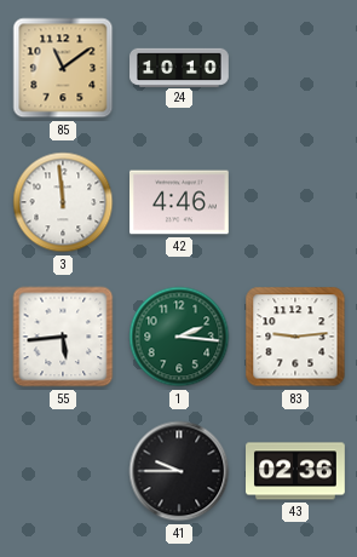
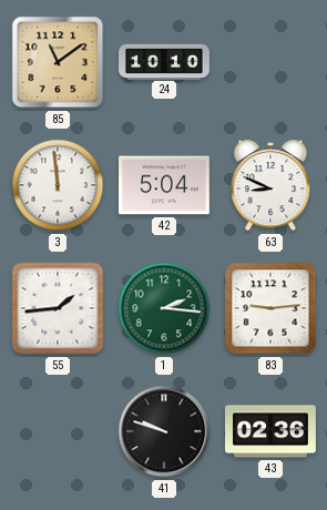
42: 4:46 -> 5:04 (165, 185)
63: none -> 8:49 (270, 185)
55: 5:44 -> 1:44 (58, 308)
41: 9:45 -> 9:48 (164, 431)
